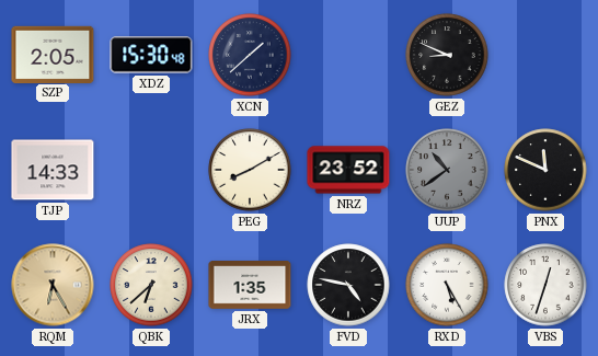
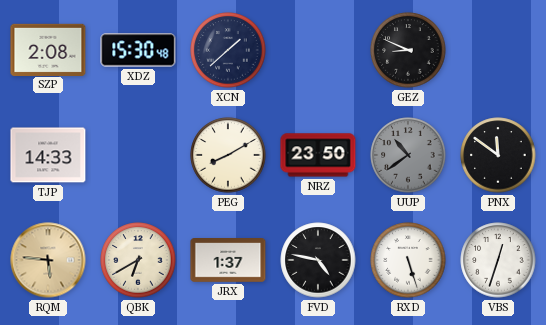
SZP: 2:05 -> 2:08 (48, 49)
NRZ: 23:52 -> 23:50 (318, 155)
PNX: 11:49 -> 11:51 (498, 155)
RQM: 6:25 -> 5:46 (48, 260)
QBK: 6:38 -> 6:40 (138, 260)
JRX: 1:35 -> 1:37 (228, 260)
RXD: 5:25 -> 5:27 (408, 260)
